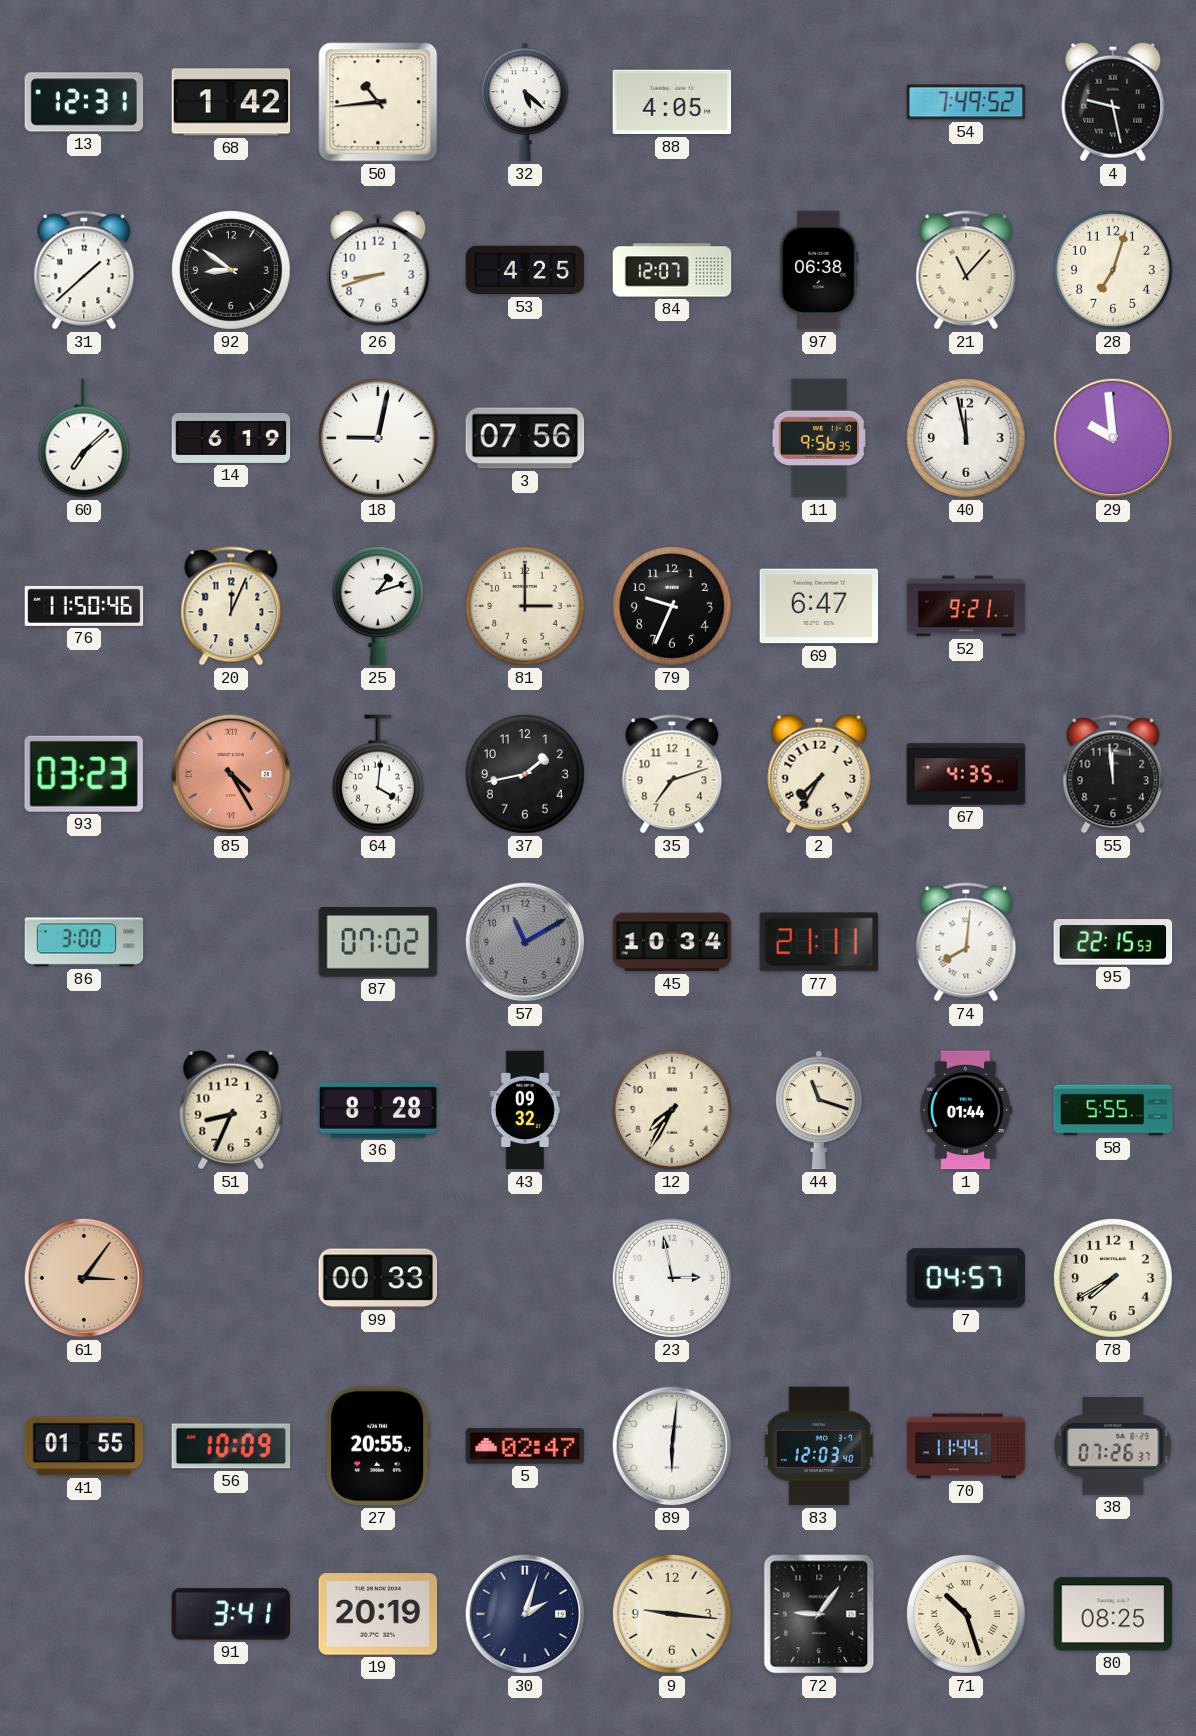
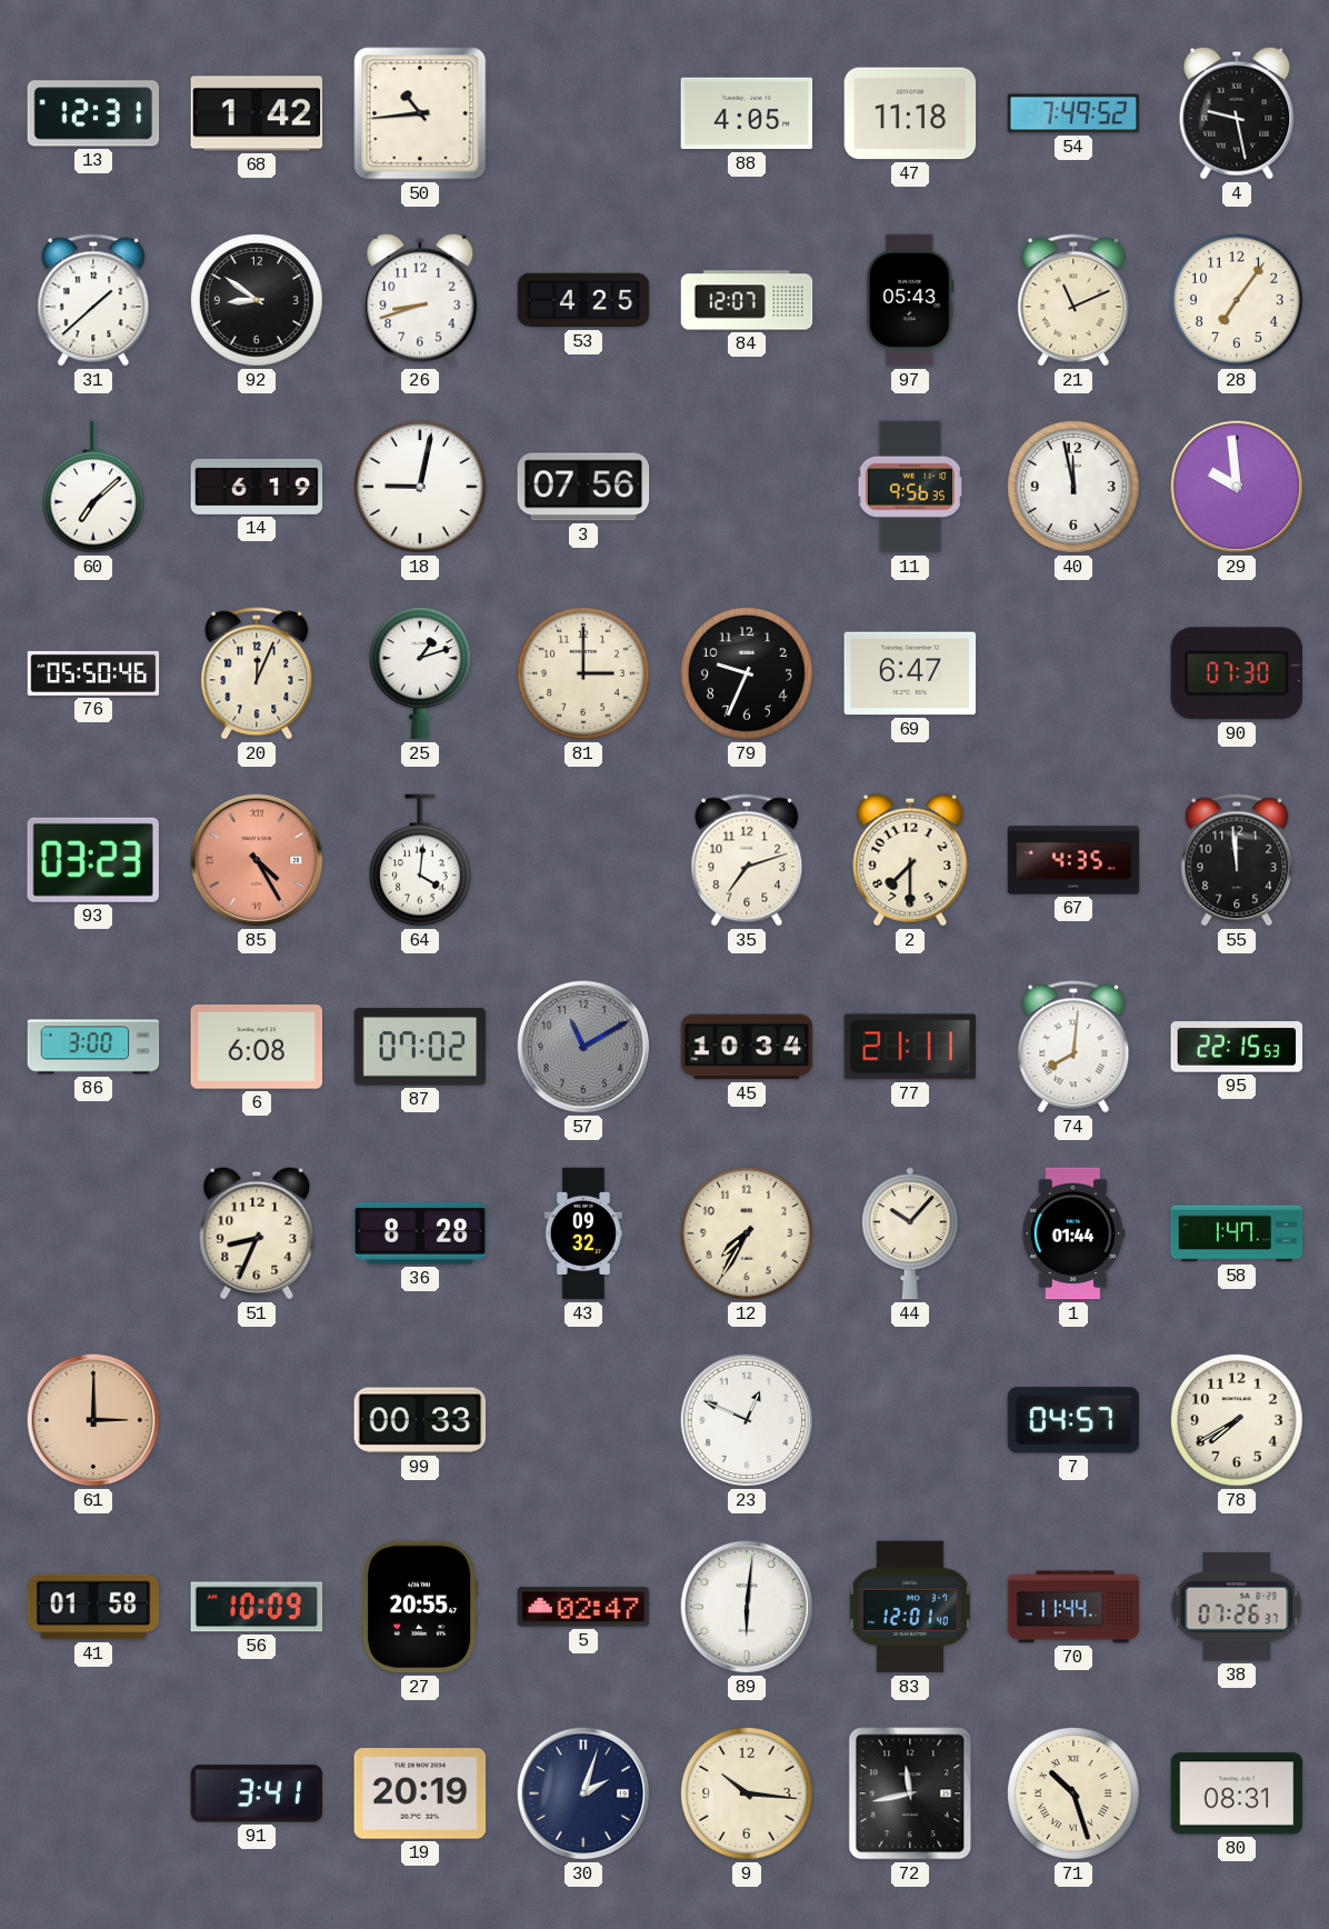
32: 5:22 -> none (525, 102)
47: none -> 11:18 (910, 113)
97: 06:38 -> 05:43 (910, 300)
21: 11:07 -> 11:11 (1073, 300)
28: 7:03 -> 7:06 (1238, 301)
76: 11:50 -> 05:50 (93, 673)
52: 9:21 -> none (966, 606)
90: none -> 07:30 (1237, 673)
37: 1:43 -> none (526, 775)
2: 7:35 -> 7:30 (910, 860)
6: none -> 6:08 (257, 1048)
44: 11:18 -> 10:07 (910, 1233)
58: 5:55 -> 1:47 (1237, 1233)
61: 3:06 -> 3:00 (93, 1420)
23: 2:58 -> 12:49 (747, 1420)
41: 01:55 -> 01:58 (93, 1607)
83: 12:03 -> 12:01 (910, 1607)
9: 9:16 -> 10:16 (748, 1795)
72: 9:06 -> 11:43 (910, 1793)
80: 08:25 -> 08:31 (1237, 1793)
